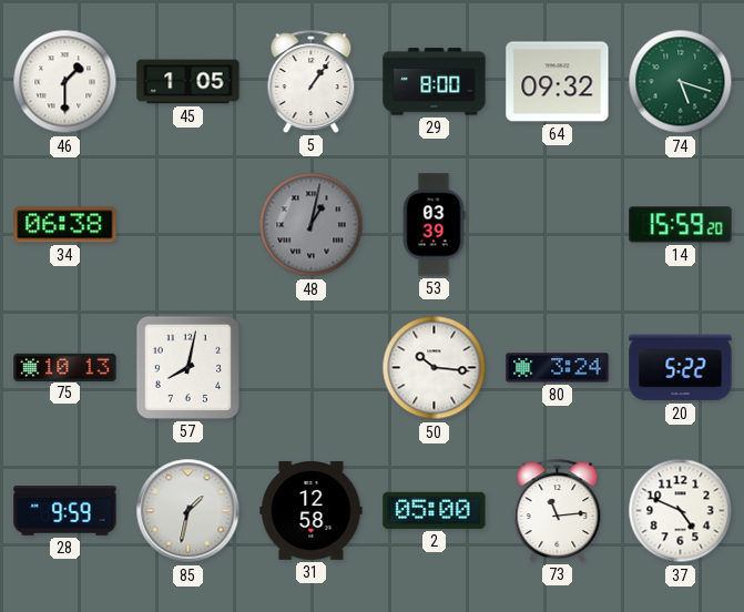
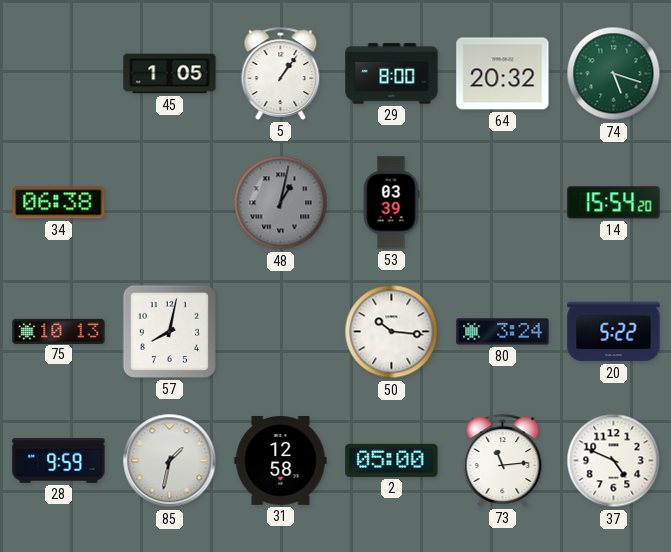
46: 1:30 -> none (65, 82)
64: 09:32 -> 20:32 (503, 74)
14: 15:59 -> 15:54 (614, 203)
